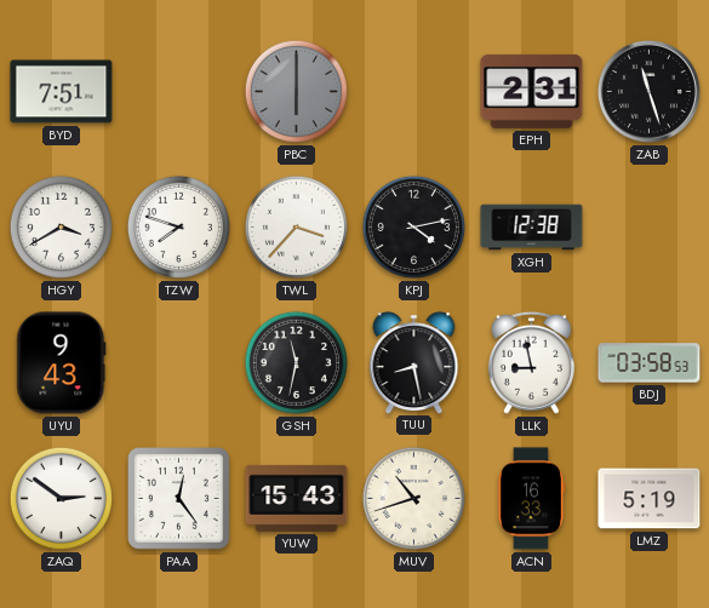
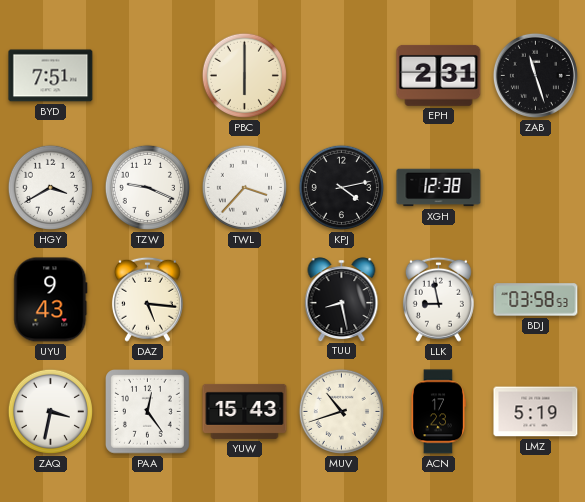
PBC dial: grey -> cream (244, 75)
TZW: 7:48 -> 9:19 (147, 187)
DAZ: none -> 5:16 (147, 299)
GSH: 11:32 -> none (296, 362)
ZAQ: 2:51 -> 3:32 (50, 411)
ACN: 16:33 -> 17:23 (438, 412)
